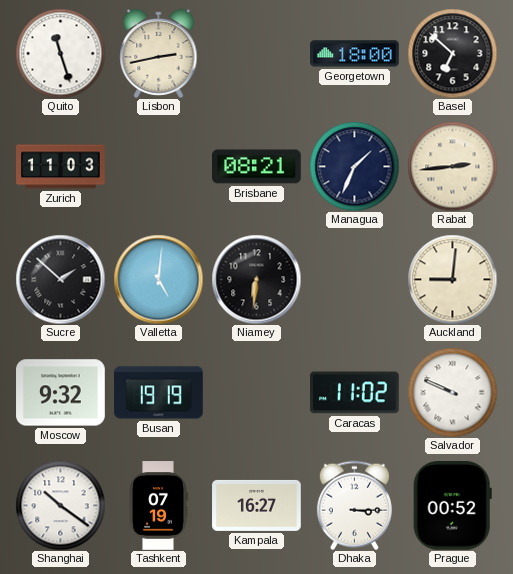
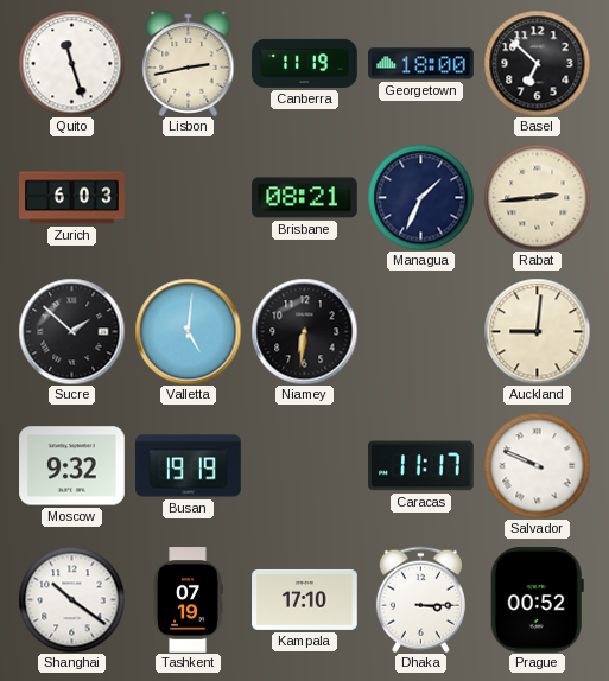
Canberra: none -> 11:19 (305, 63)
Zurich: 11:03 -> 6:03 (72, 198)
Caracas: 11:02 -> 11:17 (421, 466)
Kampala: 16:27 -> 17:10 (305, 599)
